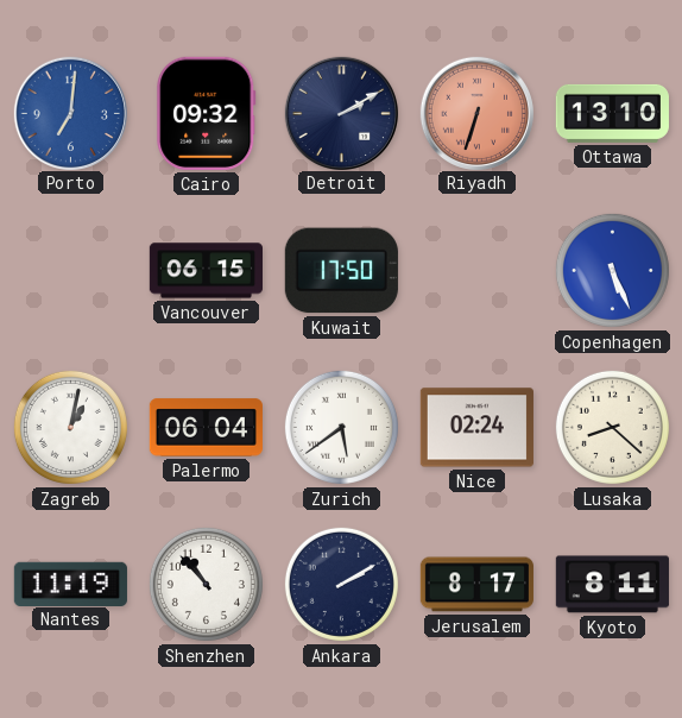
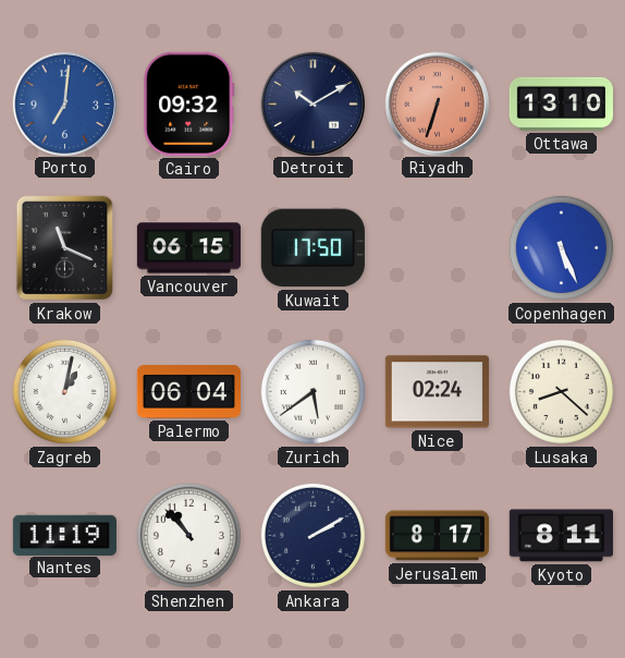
Detroit: 2:10 -> 10:10 (312, 103)
Krakow: none -> 11:19 (65, 248)
